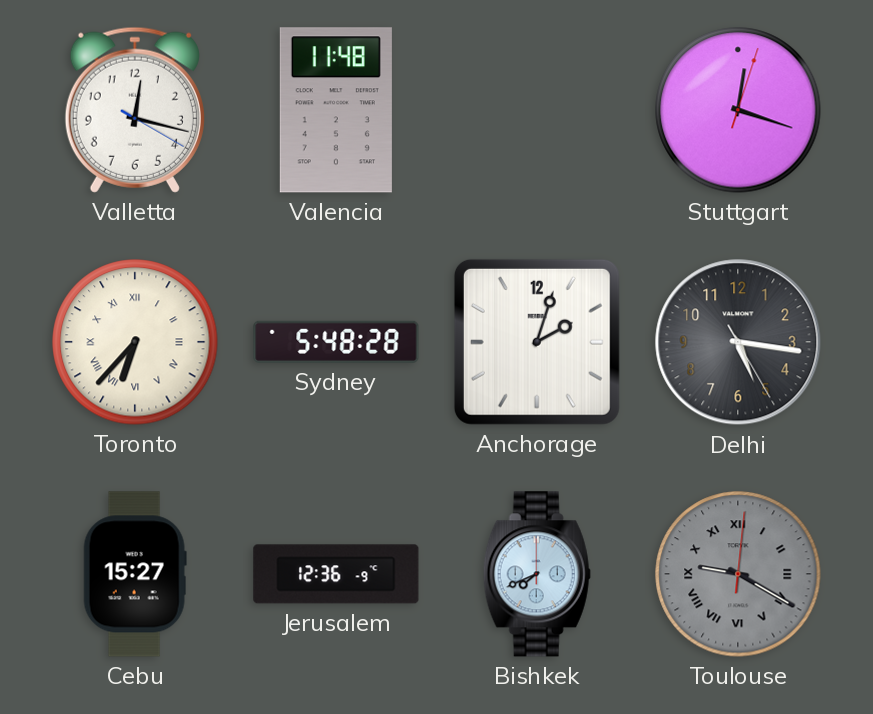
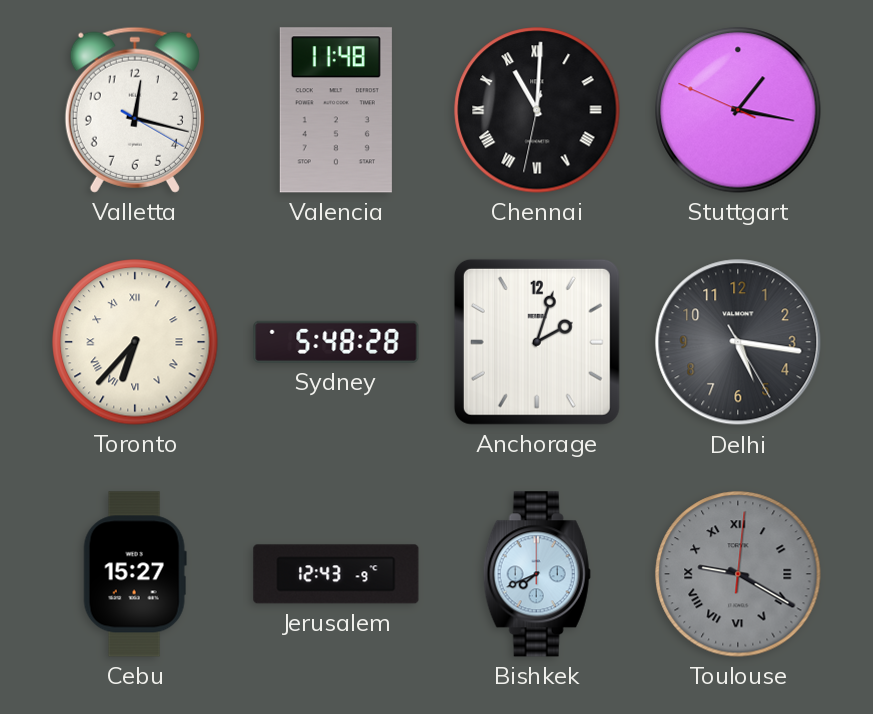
Chennai: none -> 11:00 (537, 110)
Stuttgart: 12:18 -> 1:16 (738, 110)
Jerusalem: 12:36 -> 12:43 (336, 574)
